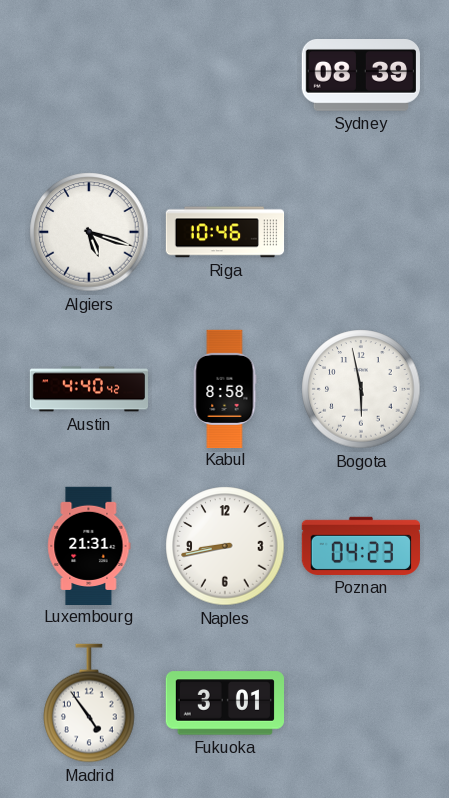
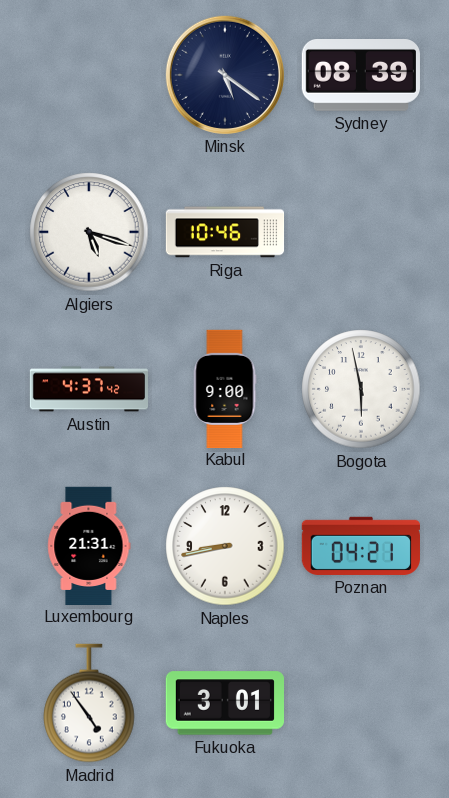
Minsk: none -> 5:21 (225, 75)
Austin: 4:40 -> 4:37 (88, 389)
Kabul: 8:58 -> 9:00 (225, 388)
Poznan: 04:23 -> 04:21 (361, 546)
